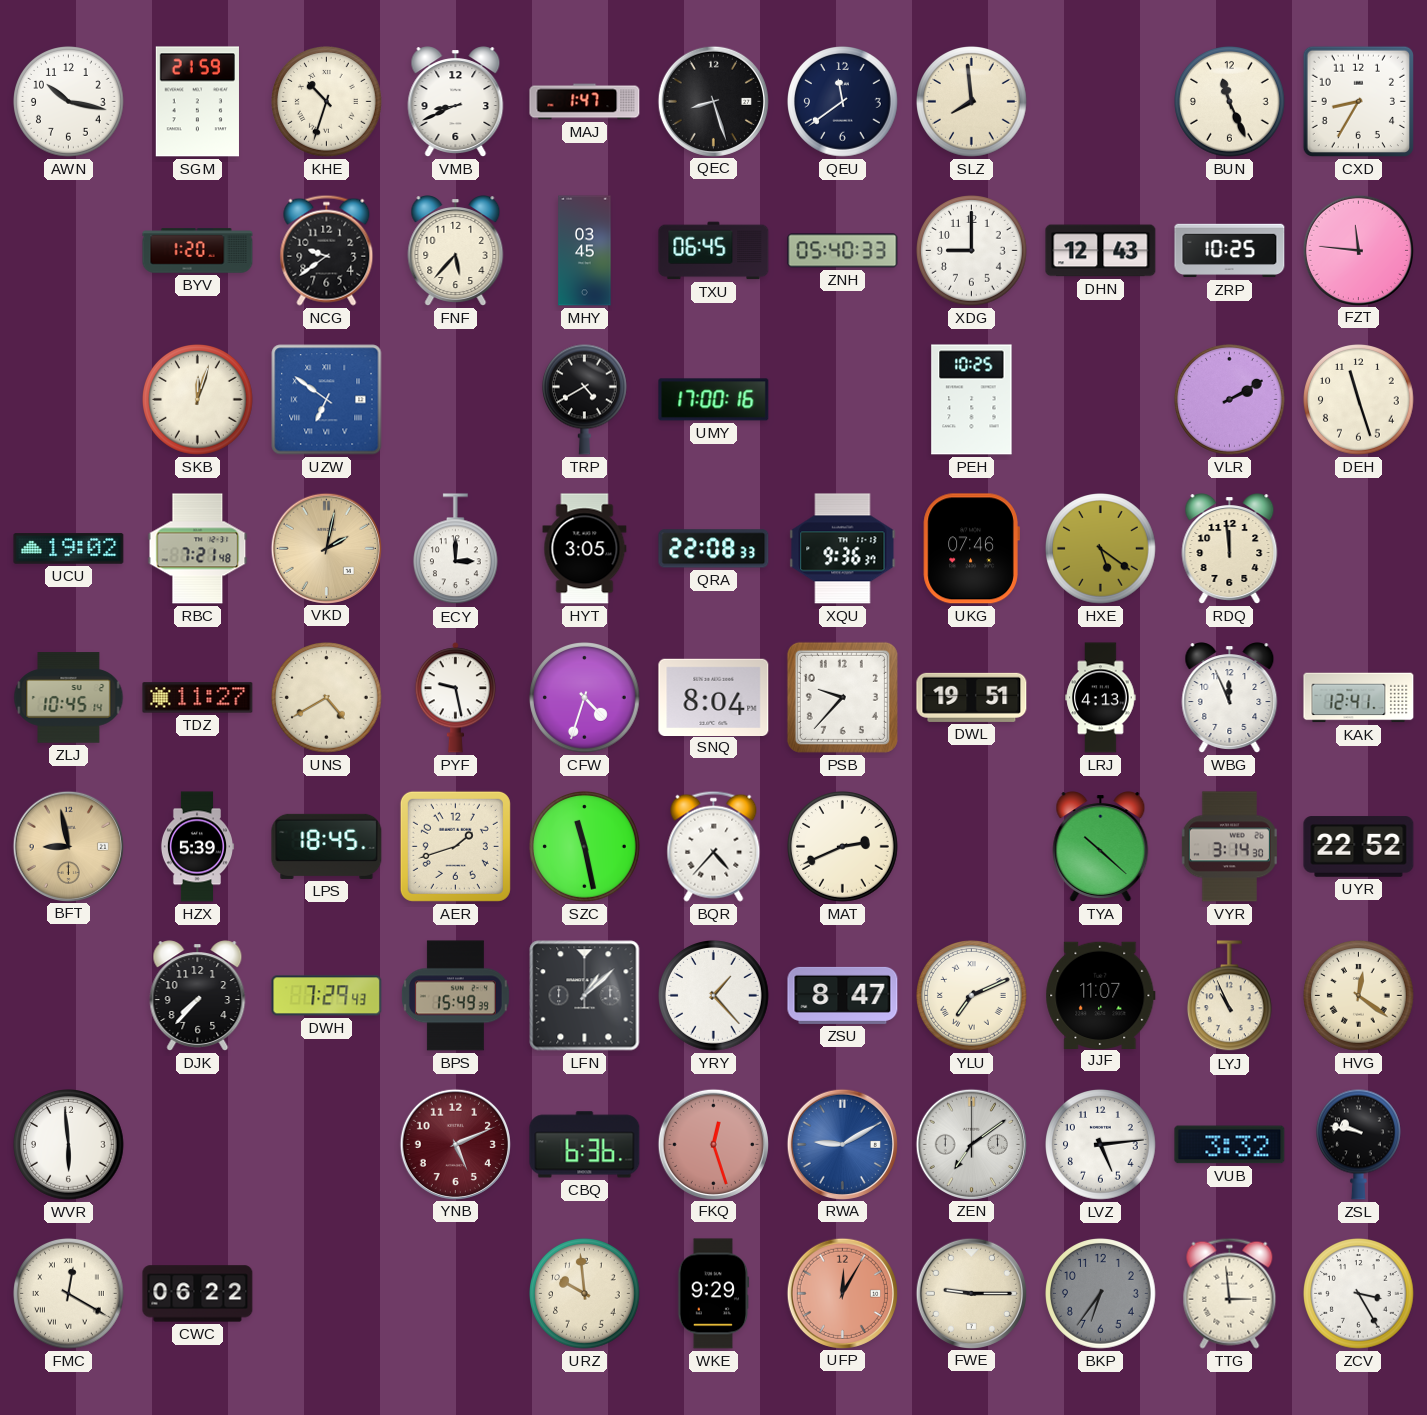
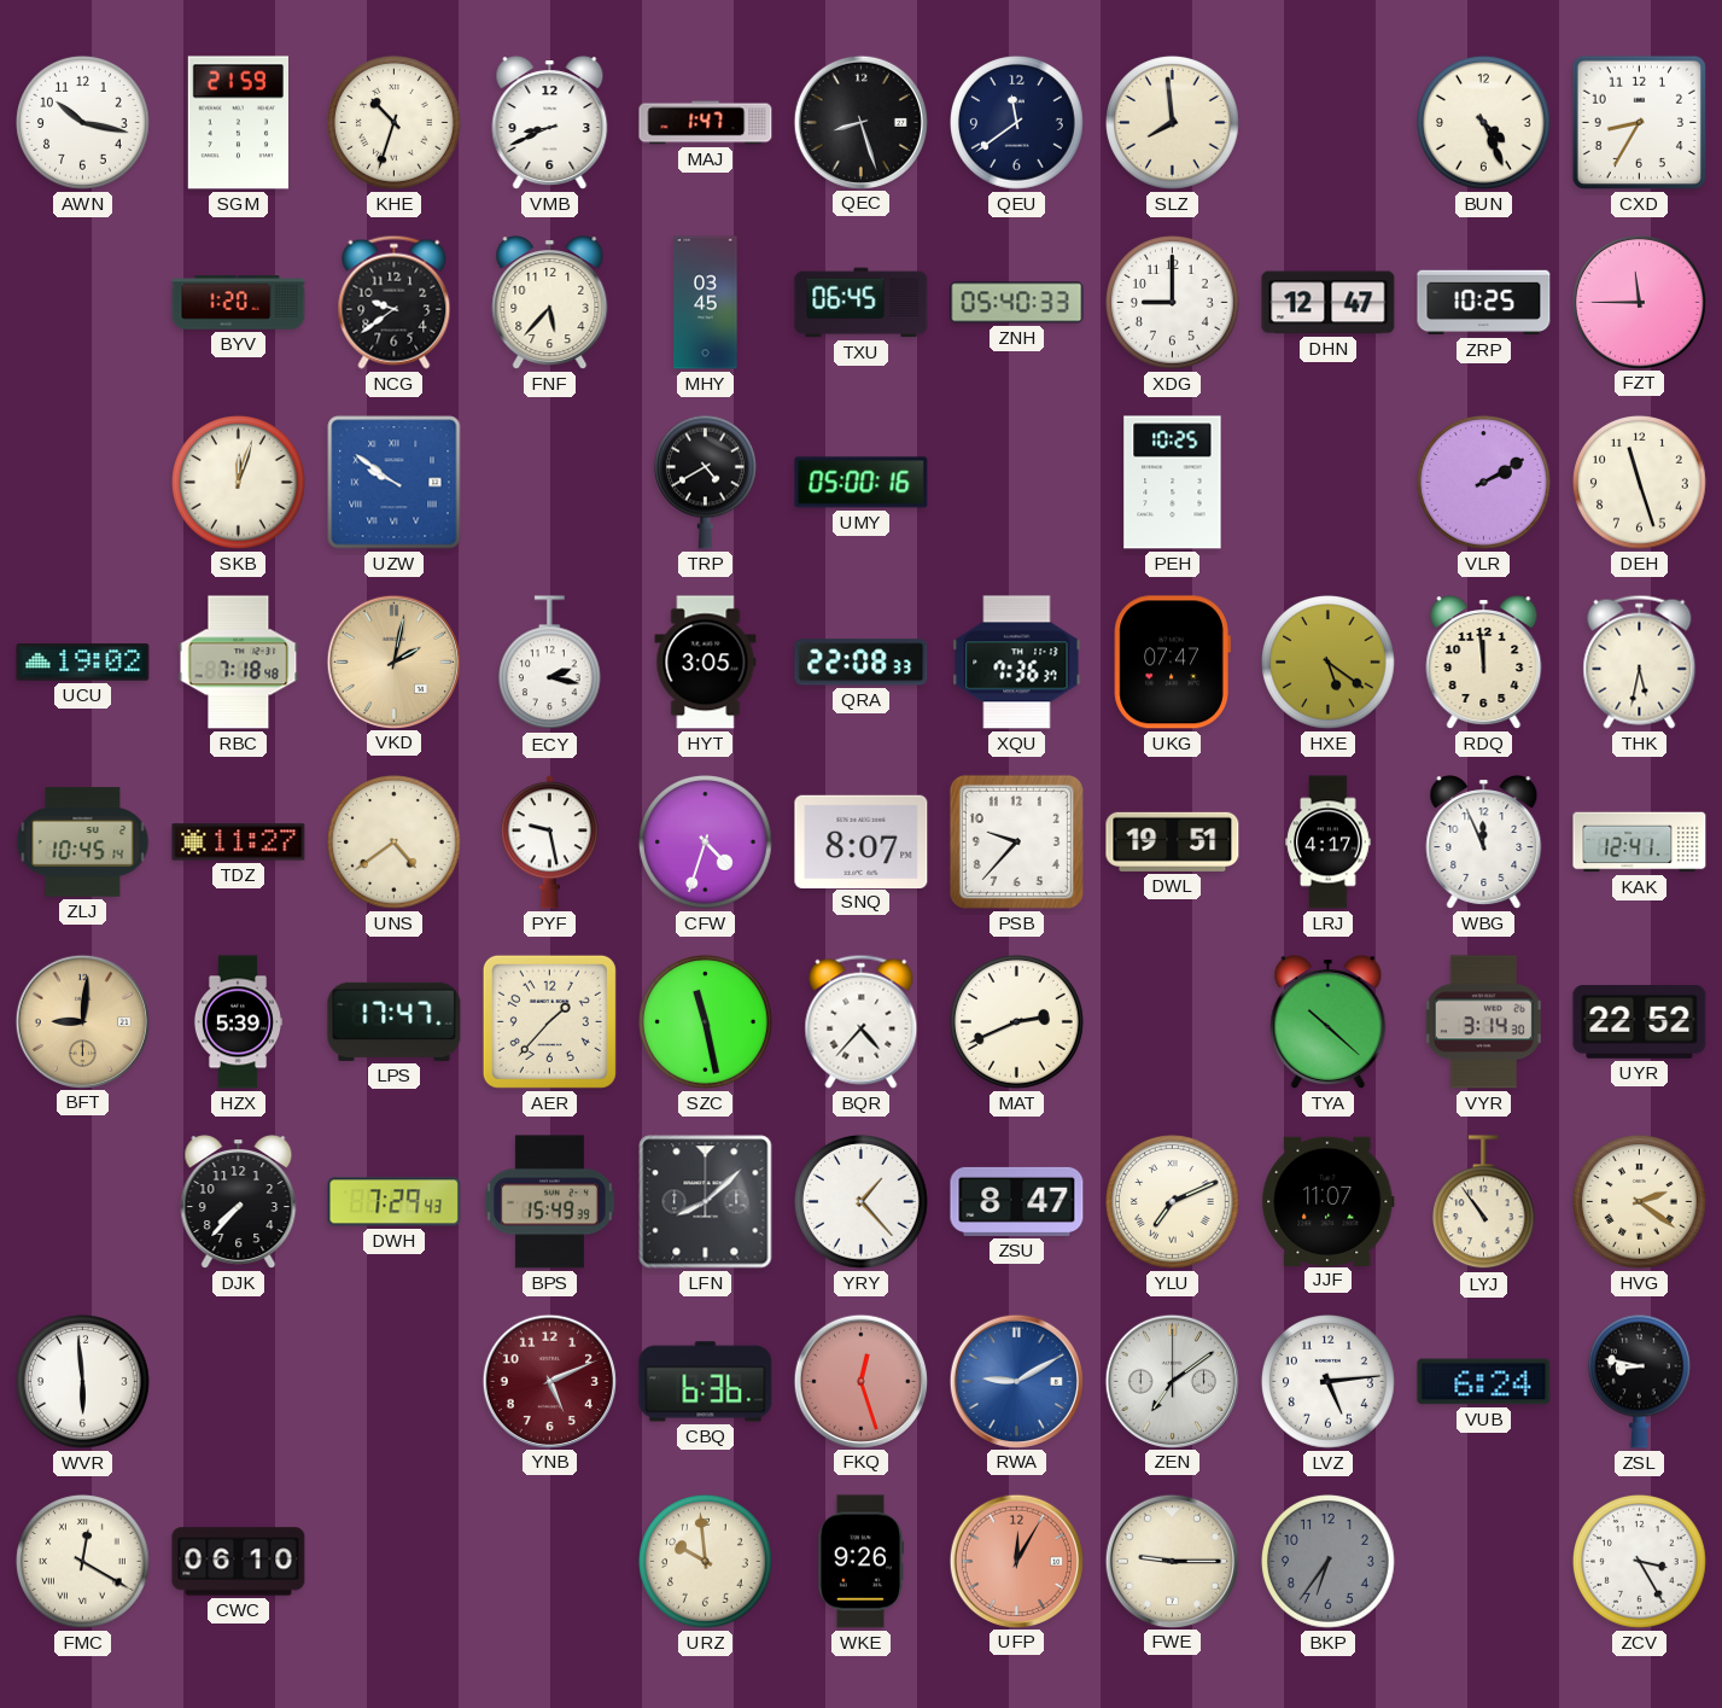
BUN: 11:26 -> 4:26 (1484, 123)
DHN: 12:43 -> 12:47 (1329, 303)
FZT: 11:46 -> 11:45 (1639, 302)
UZW: 6:51 -> 9:51 (395, 483)
UMY: 17:00 -> 05:00 (862, 483)
RBC: 7:21 -> 7:18 (239, 663)
ECY: 3:00 -> 2:17 (549, 663)
XQU: 9:36 -> 7:36 (1017, 663)
UKG: 07:46 -> 07:47 (1172, 663)
THK: none -> 5:32 (1640, 661)
UNS: 4:40 -> 4:39 (395, 843)
SNQ: 8:04 -> 8:07 (862, 841)
LRJ: 4:13 -> 4:17 (1329, 843)
BFT: 8:58 -> 9:01 (82, 1021)
LPS: 18:45 -> 17:47 (395, 1021)
AER: 1:42 -> 1:37 (549, 1021)
LFN: 1:08 -> 8:08 (706, 1202)
LYJ: 10:56 -> 10:54 (1483, 1202)
HVG: 12:21 -> 2:21 (1640, 1202)
VUB: 3:32 -> 6:24 (1484, 1382)
ZSL: 9:47 -> 8:47 (1639, 1381)
CWC: 06:22 -> 06:10 (239, 1562)
WKE: 9:29 -> 9:26 (862, 1562)
TTG: 2:59 -> none (1230, 1293)
